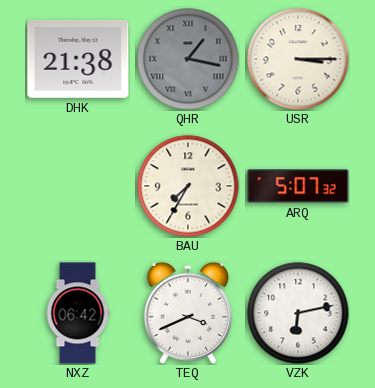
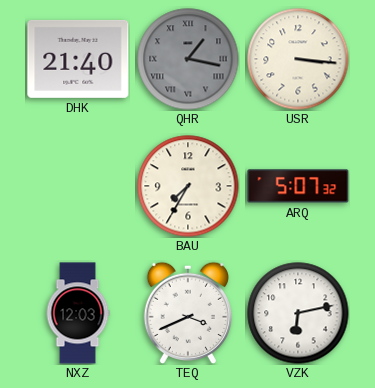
DHK: 21:38 -> 21:40 (78, 59)
USR: 3:15 -> 3:16 (298, 59)
NXZ: 06:42 -> 12:03 (78, 313)
